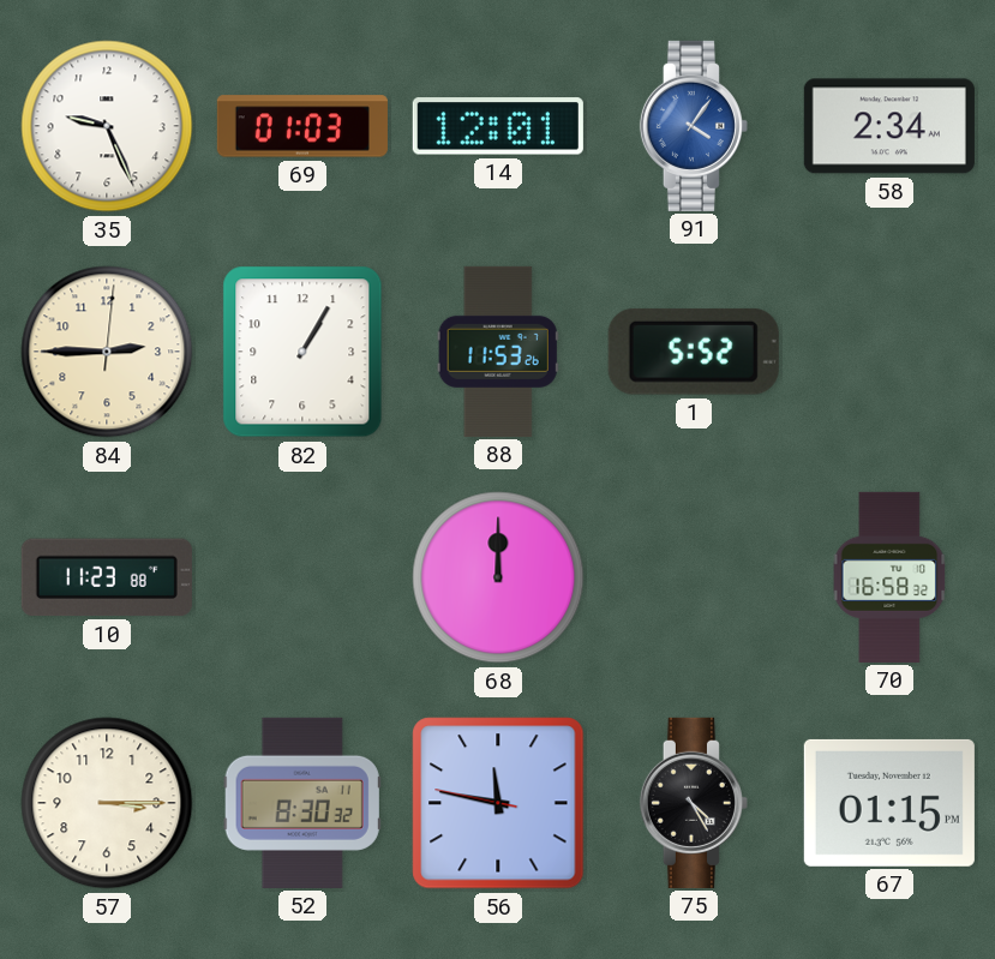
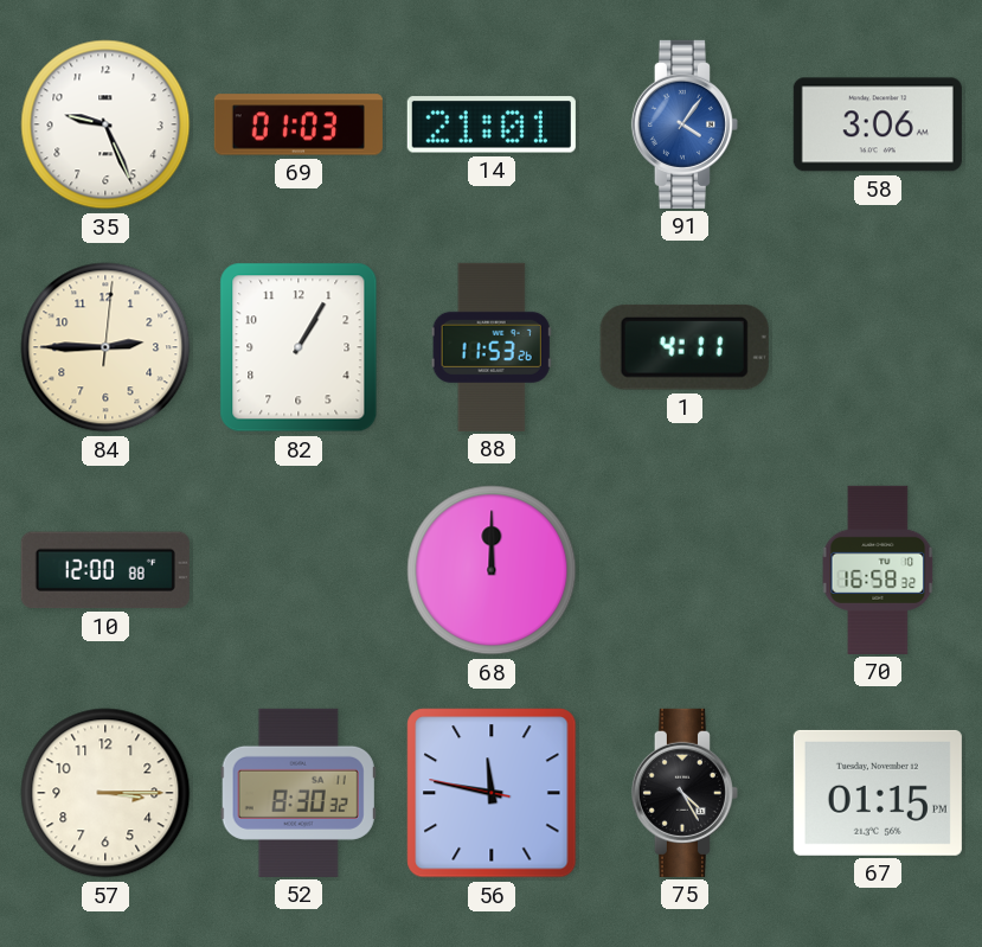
14: 12:01 -> 21:01 (492, 124)
58: 2:34 -> 3:06 (878, 124)
1: 5:52 -> 4:11 (685, 347)
10: 11:23 -> 12:00 (105, 570)
